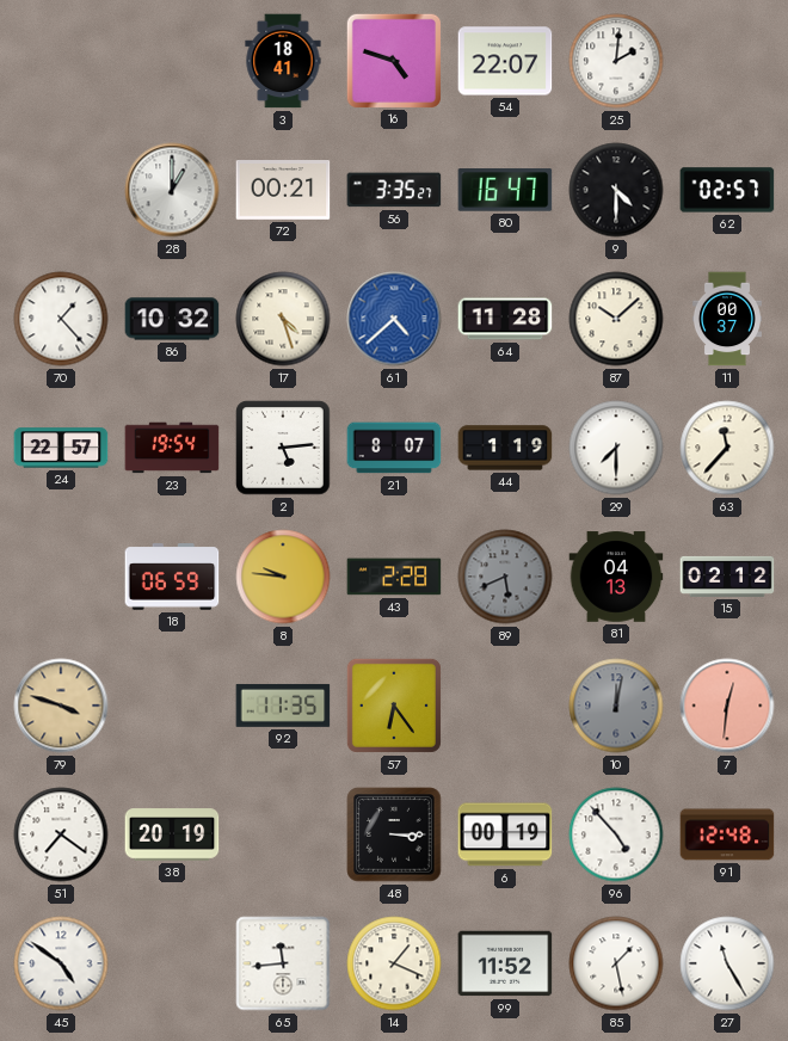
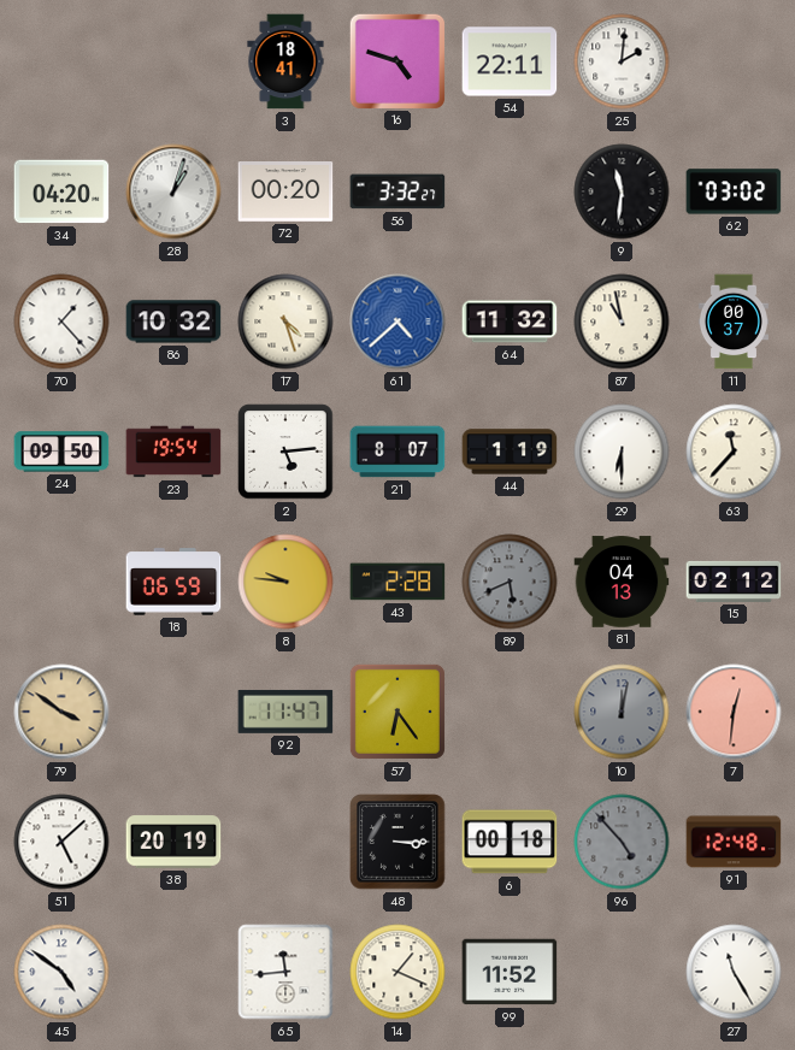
54: 22:07 -> 22:11 (510, 61)
34: none -> 04:20 (61, 191)
28: 1:00 -> 1:03 (173, 191)
72: 00:21 -> 00:20 (285, 193)
56: 3:35 -> 3:32 (397, 191)
80: 16:47 -> none (505, 190)
9: 4:30 -> 11:31 (622, 191)
62: 02:57 -> 03:02 (734, 191)
64: 11:28 -> 11:32 (510, 322)
87: 10:08 -> 10:58 (622, 322)
24: 22:57 -> 09:50 (61, 452)
29: 7:30 -> 6:30 (622, 452)
79: 3:48 -> 3:51 (61, 712)
92: 11:35 -> 11:47 (285, 712)
51: 7:21 -> 5:08 (61, 842)
6: 00:19 -> 00:18 (510, 842)
96 dial: white -> grey (622, 842)
85: 1:28 -> none (616, 963)
